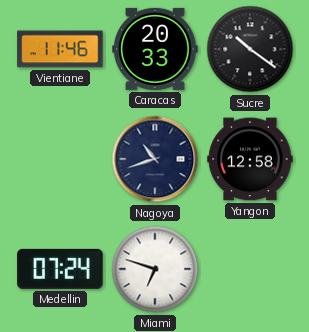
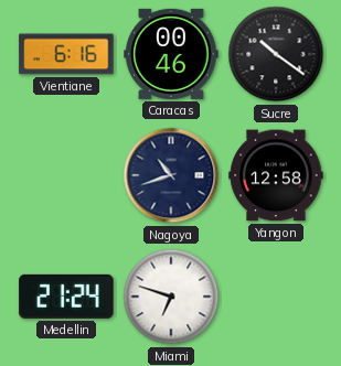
Vientiane: 11:46 -> 6:16 (66, 54)
Caracas: 20:33 -> 00:46 (171, 54)
Medellin: 07:24 -> 21:24 (66, 297)
